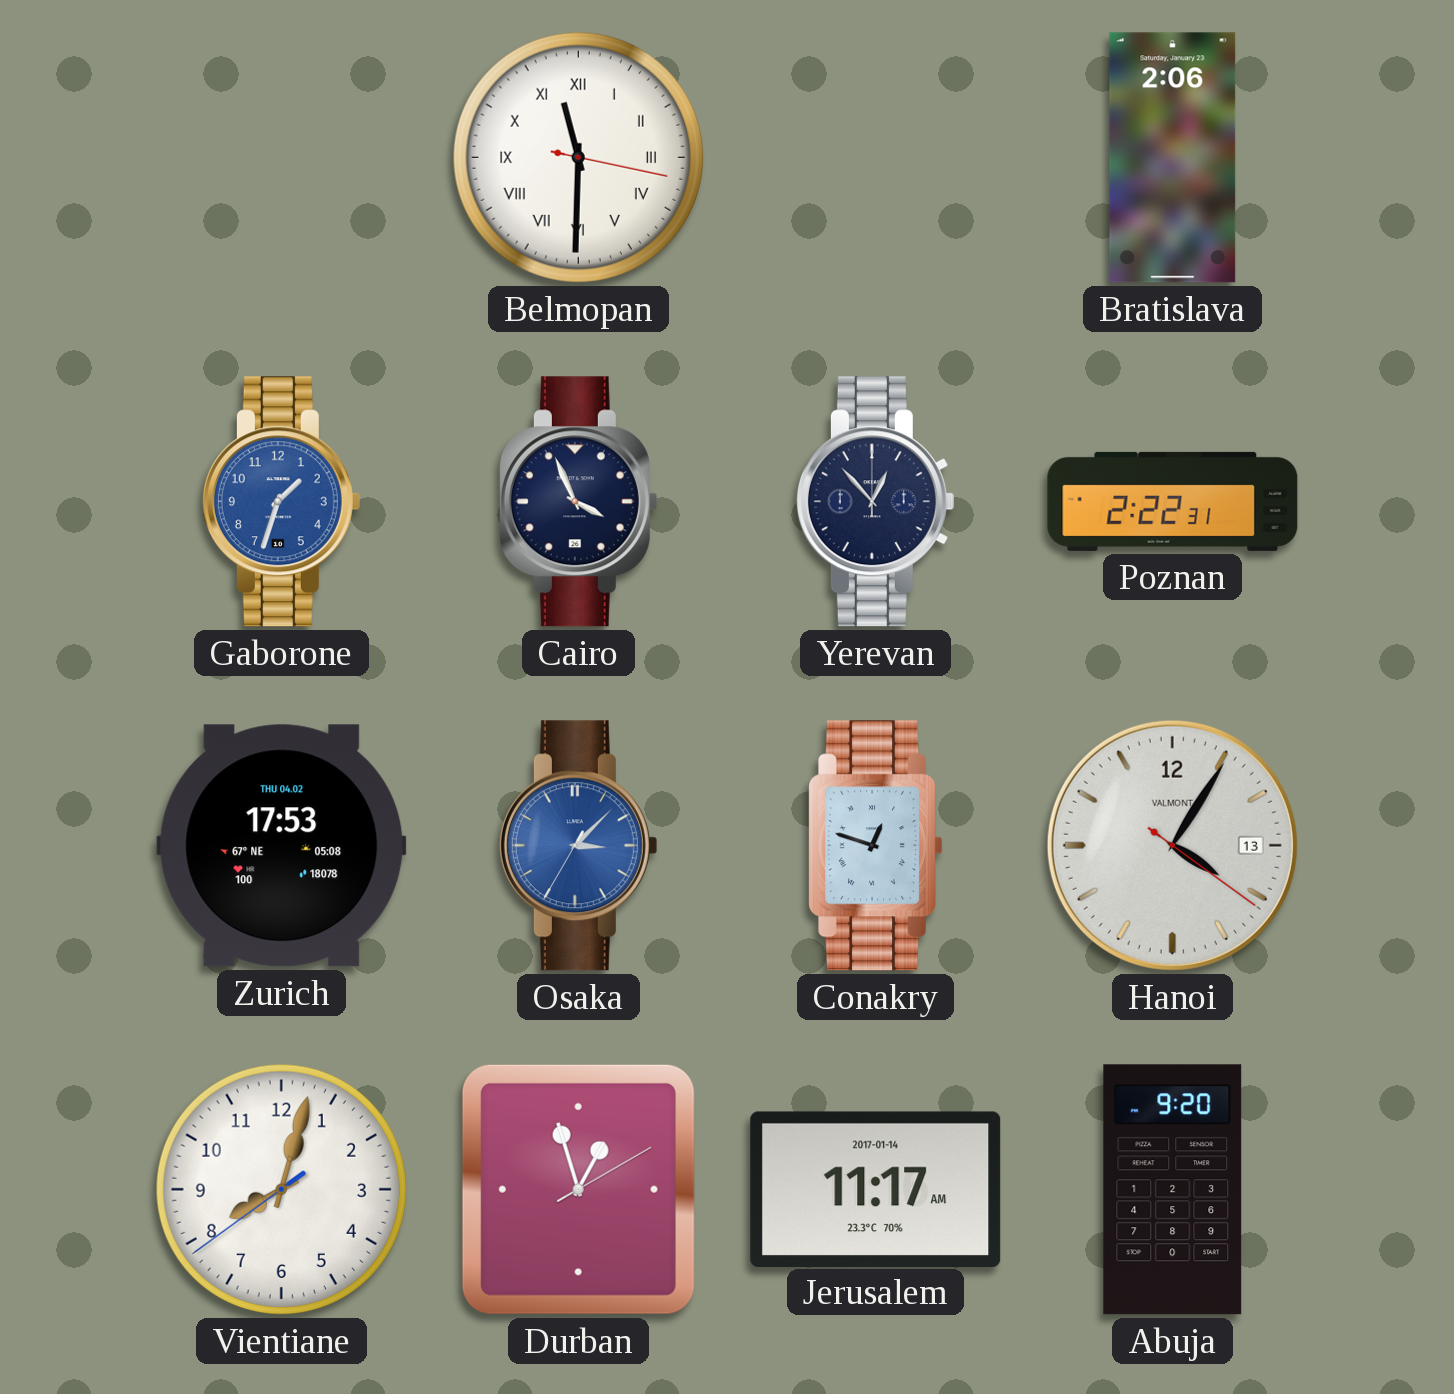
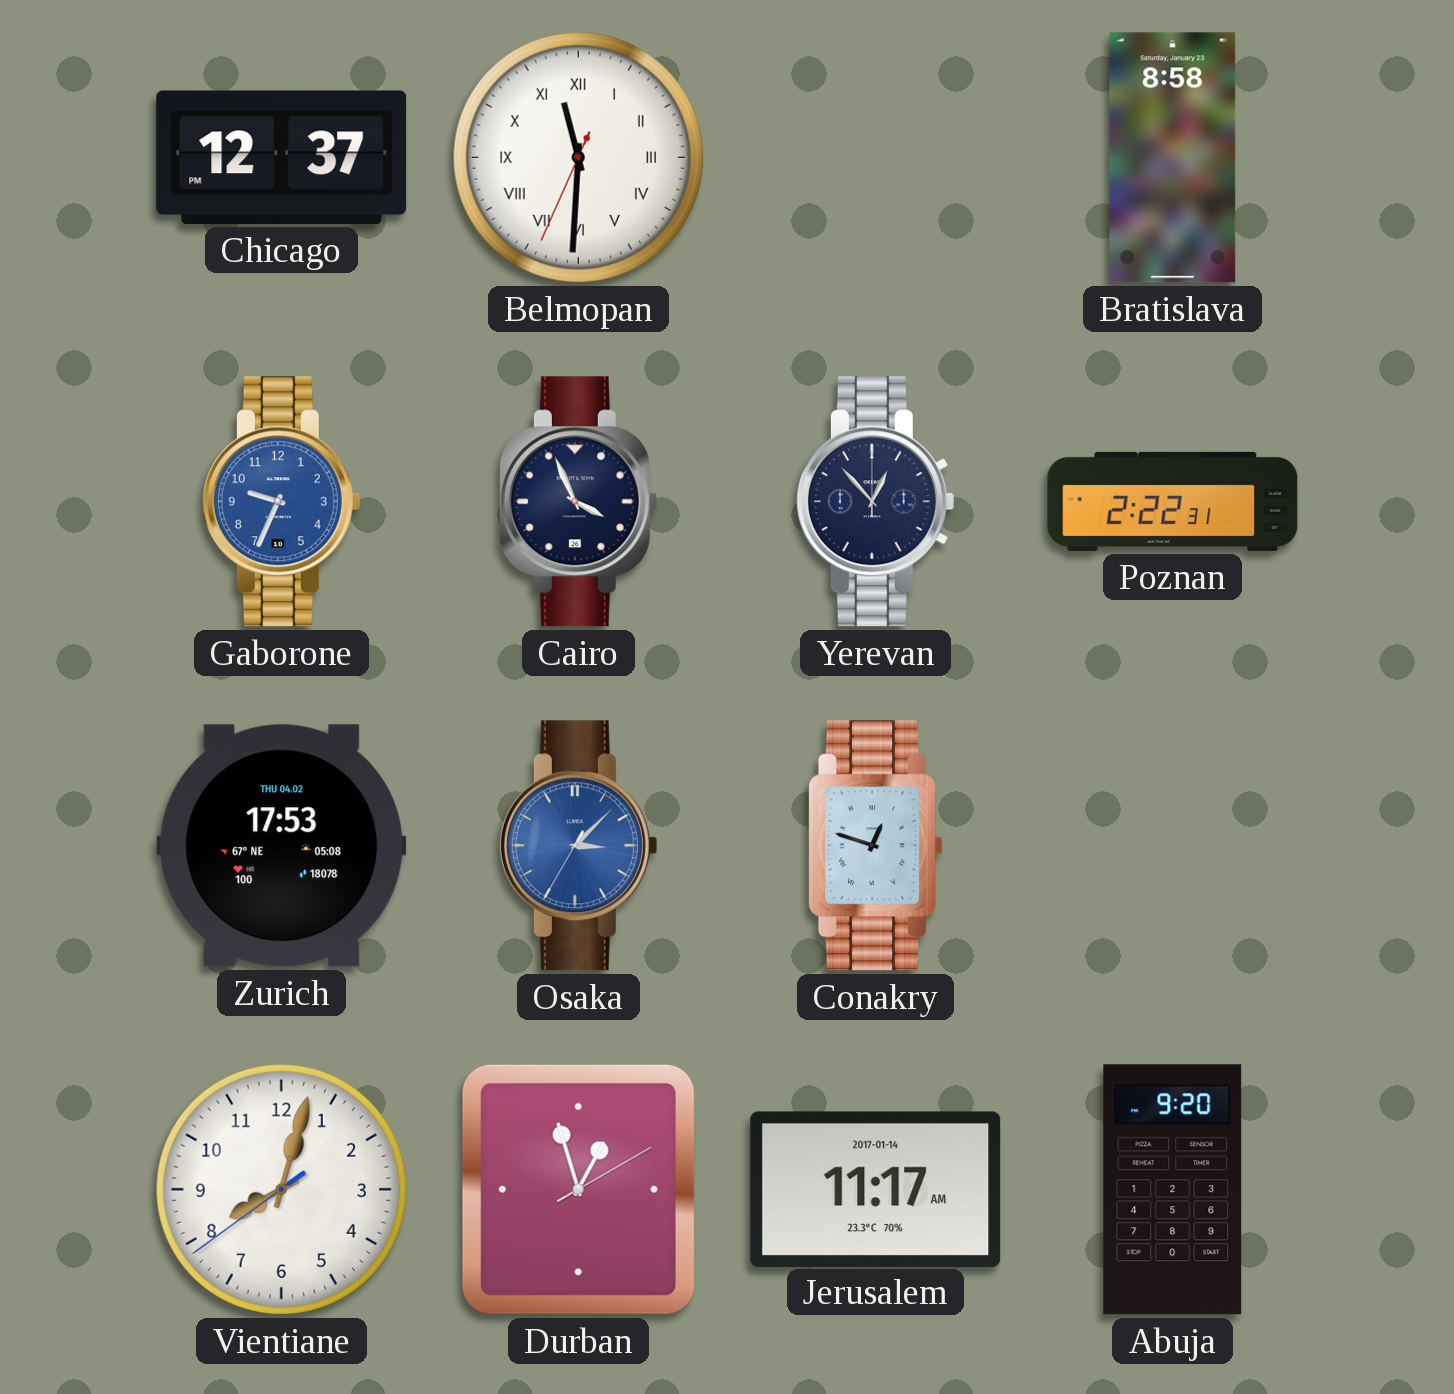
Chicago: none -> 12:37 (282, 157)
Belmopan: 11:30:17 -> 11:30:34 (578, 157)
Bratislava: 2:06 -> 8:58 (1173, 158)
Gaborone: 1:33 -> 9:34 (281, 502)
Hanoi: 4:05 -> none (1172, 845)
